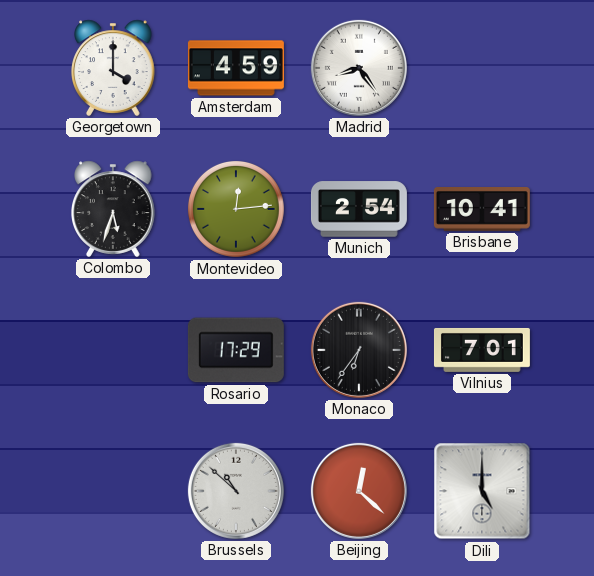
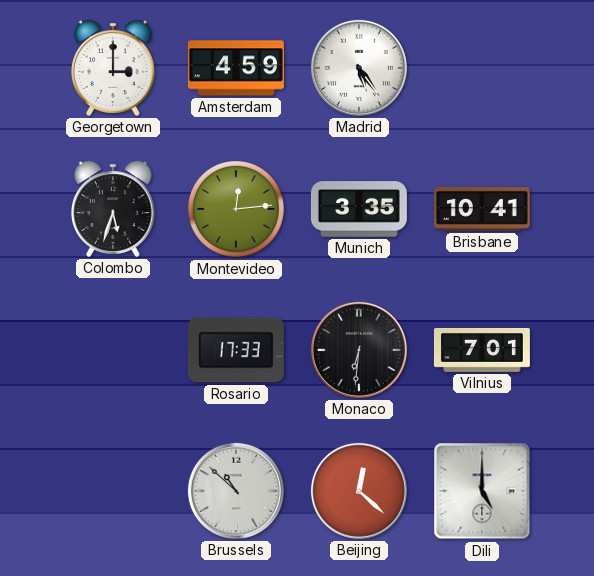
Georgetown: 4:00 -> 3:00 (114, 68)
Madrid: 8:24 -> 5:24 (359, 68)
Munich: 2:54 -> 3:35 (359, 209)
Rosario: 17:29 -> 17:33 (236, 350)
Monaco: 6:36 -> 6:31 (359, 350)
